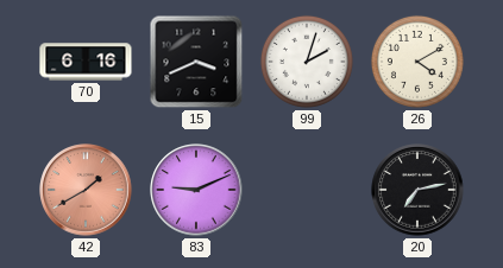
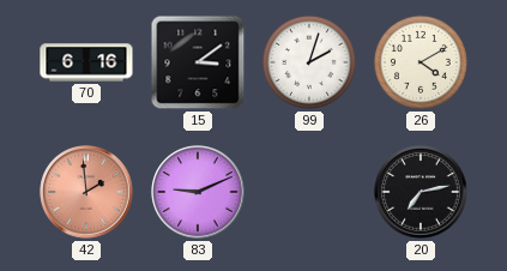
15: 3:41 -> 3:09 (198, 62)
42: 1:40 -> 1:59 (86, 192)
